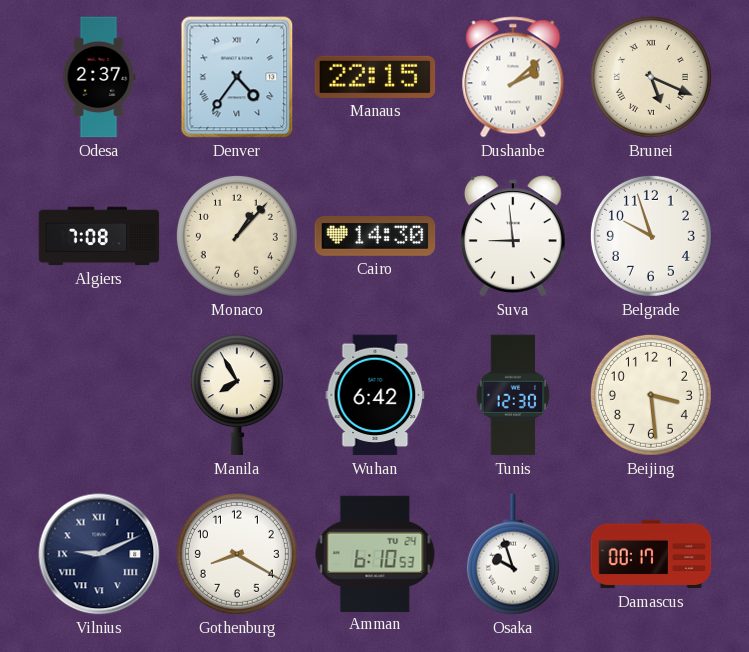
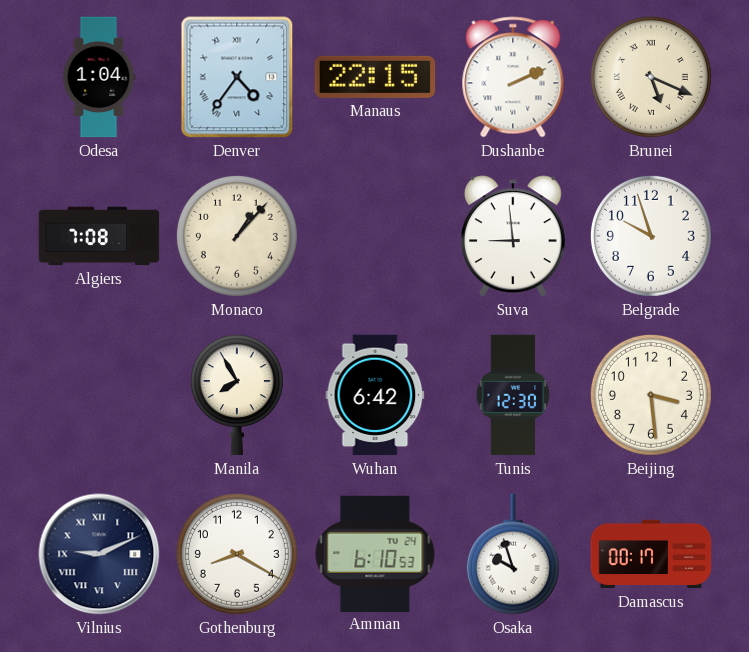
Odesa: 2:37 -> 1:04 (99, 77)
Dushanbe: 2:08 -> 2:11 (513, 77)
Cairo: 14:30 -> none (375, 237)
